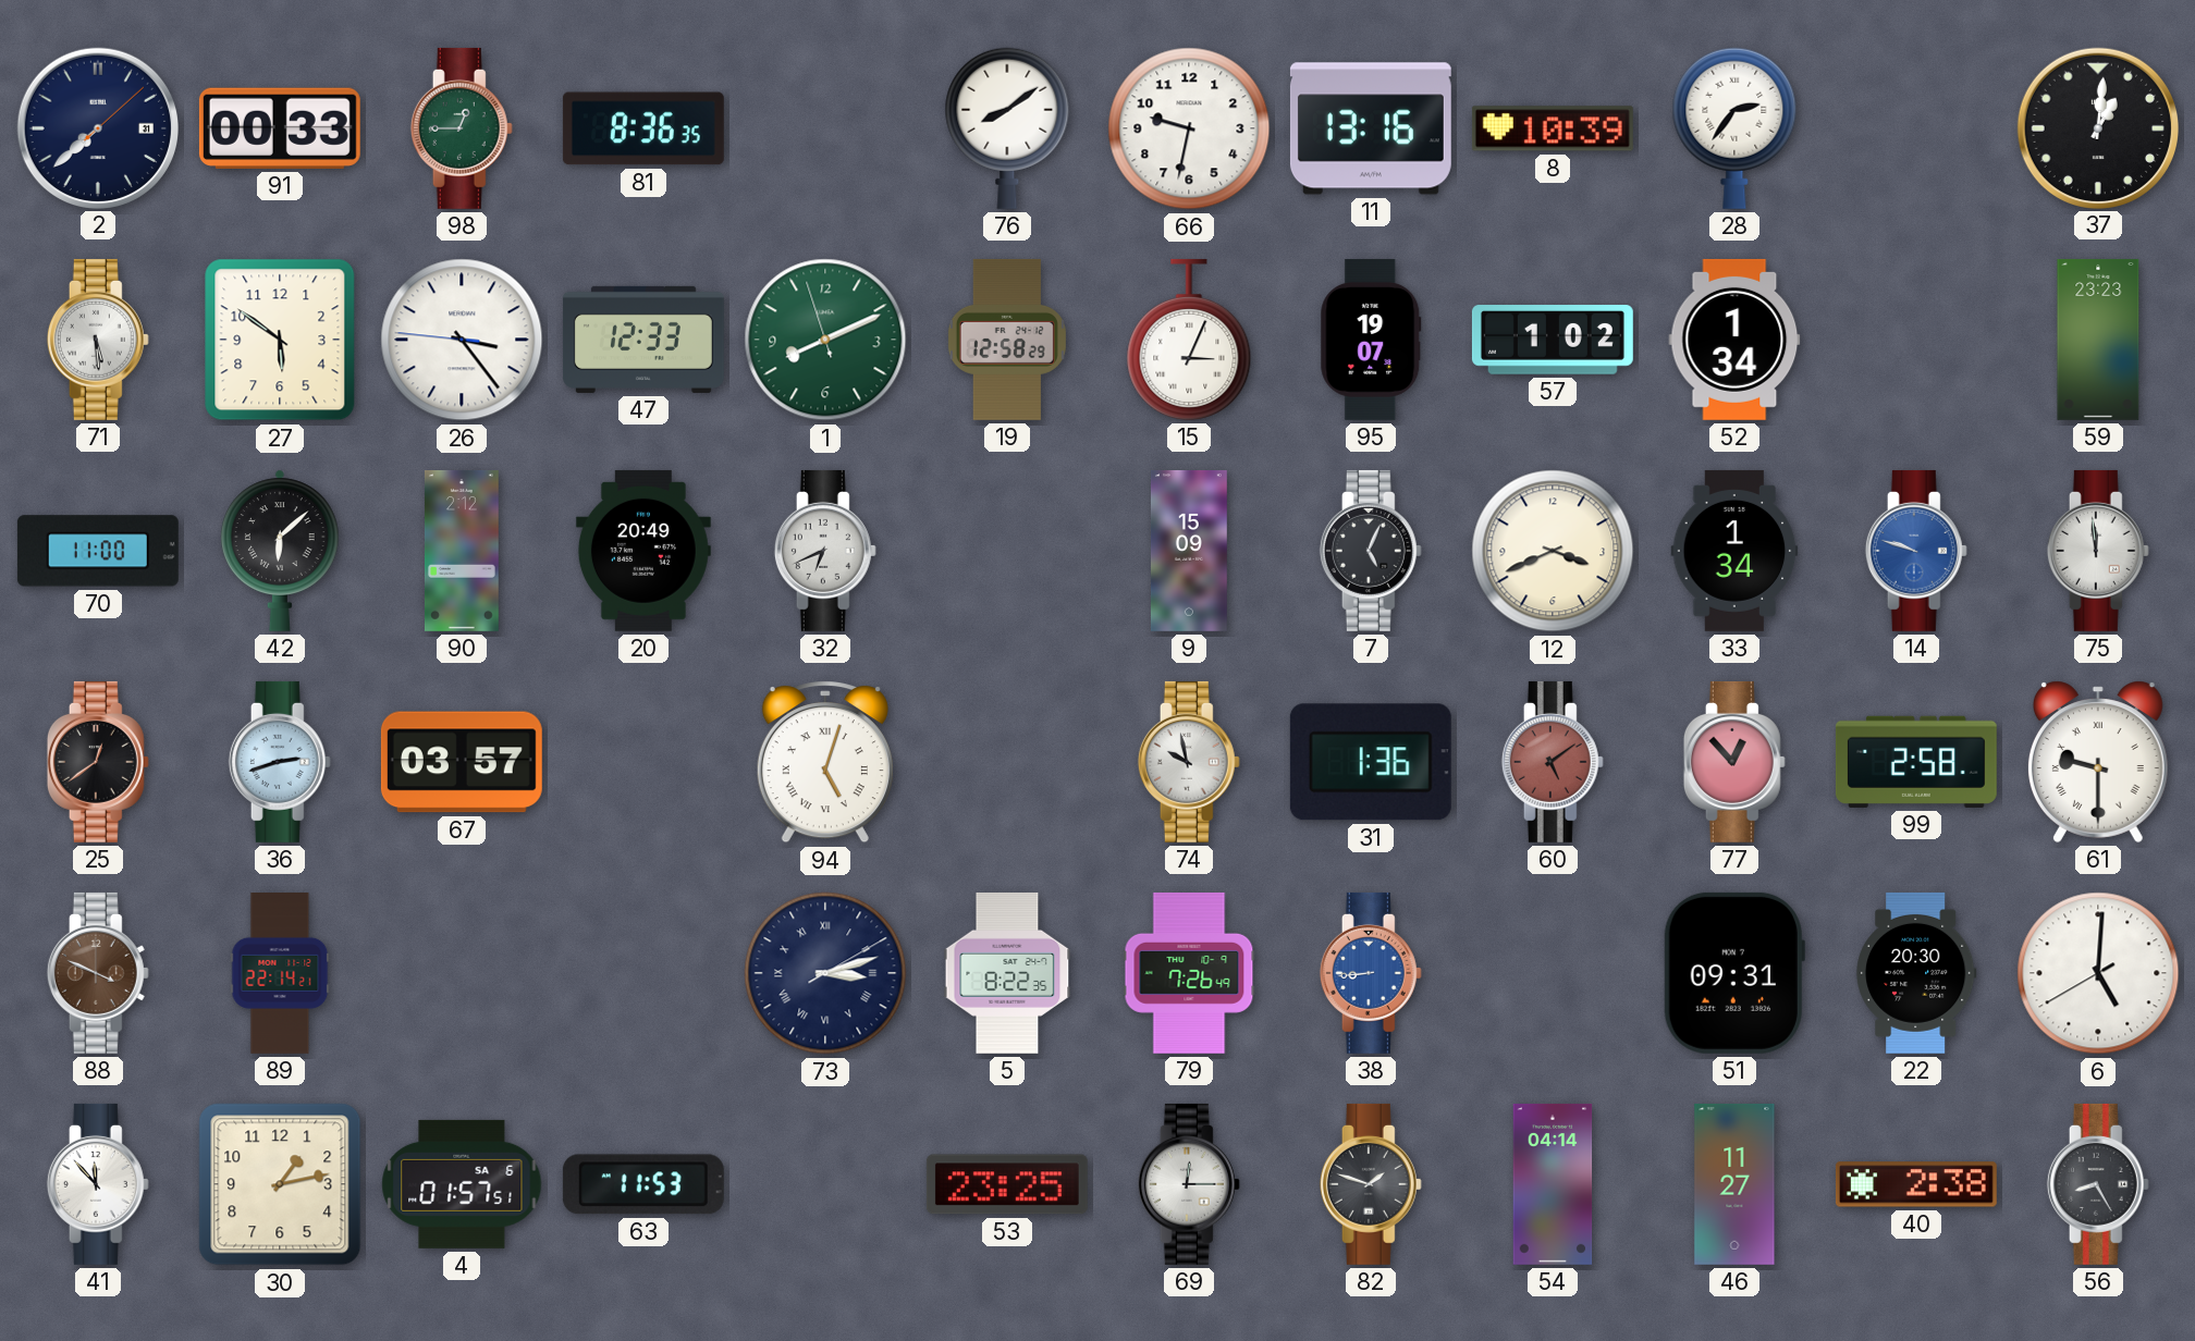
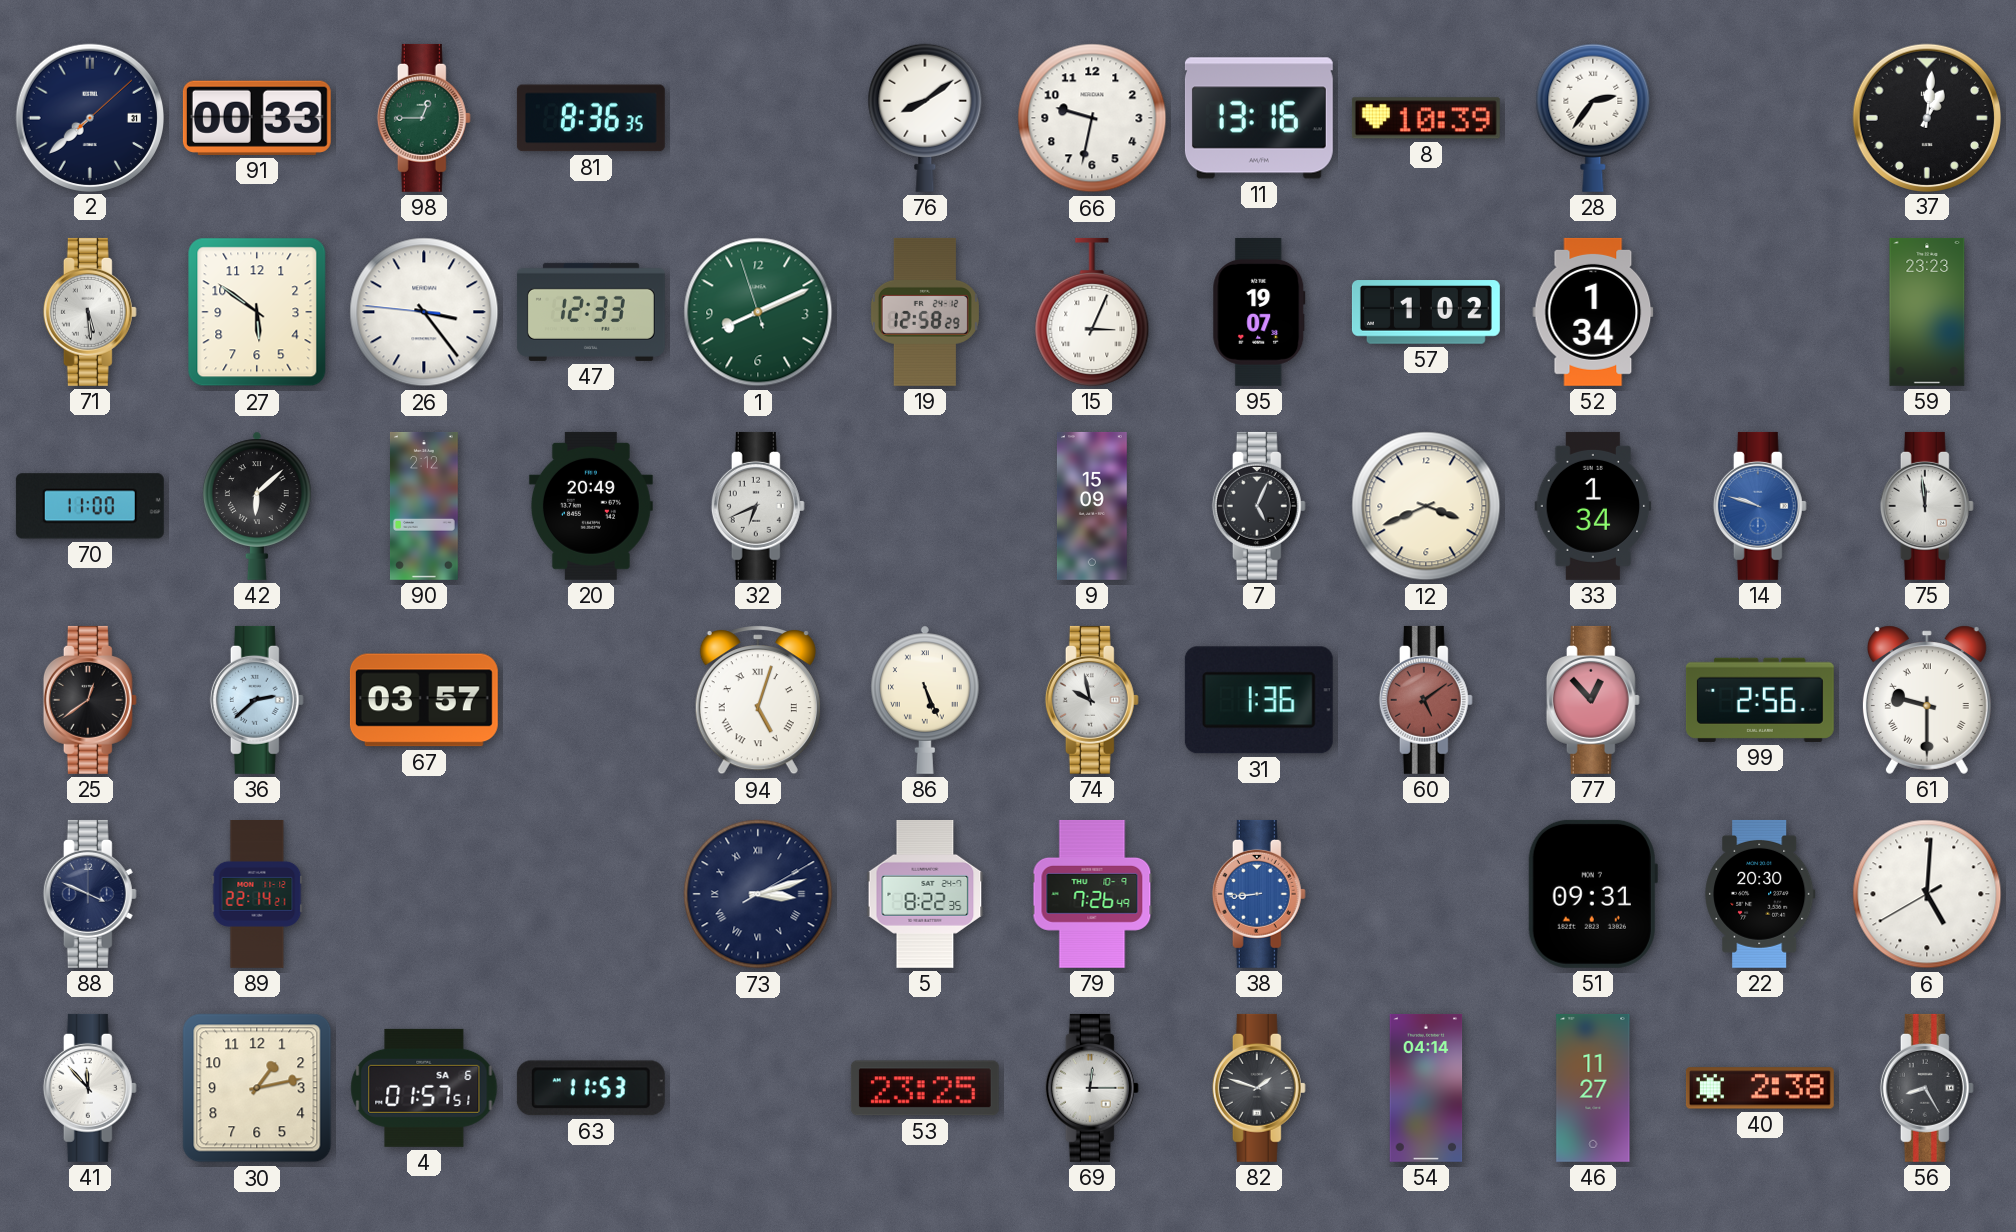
36: 2:42 -> 2:38 (257, 700)
86: none -> 5:26 (926, 700)
99: 2:58 -> 2:56 (1760, 700)
88 dial: brown -> navy (90, 894)
